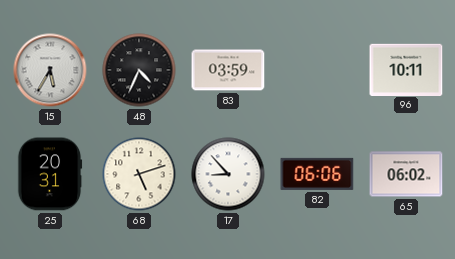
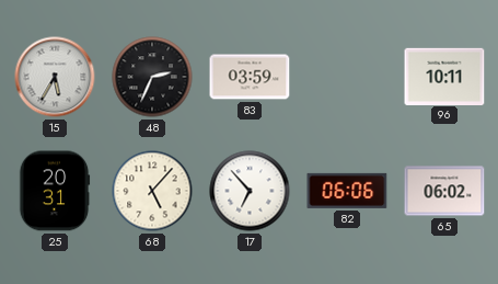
48: 4:34 -> 2:34 (152, 77)
68: 5:12 -> 5:07 (152, 191)
17: 8:53 -> 6:53 (250, 191)
